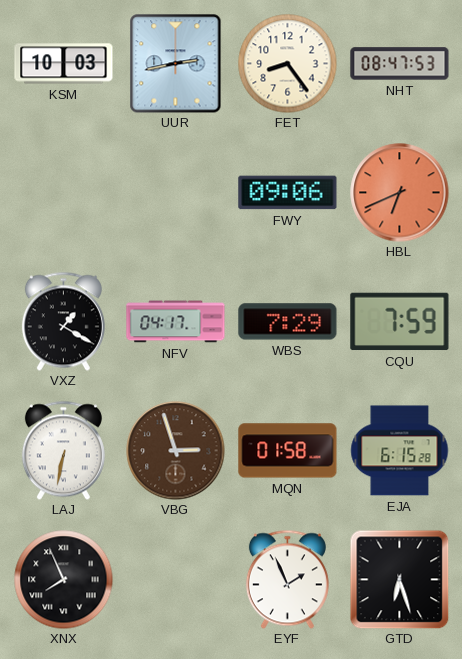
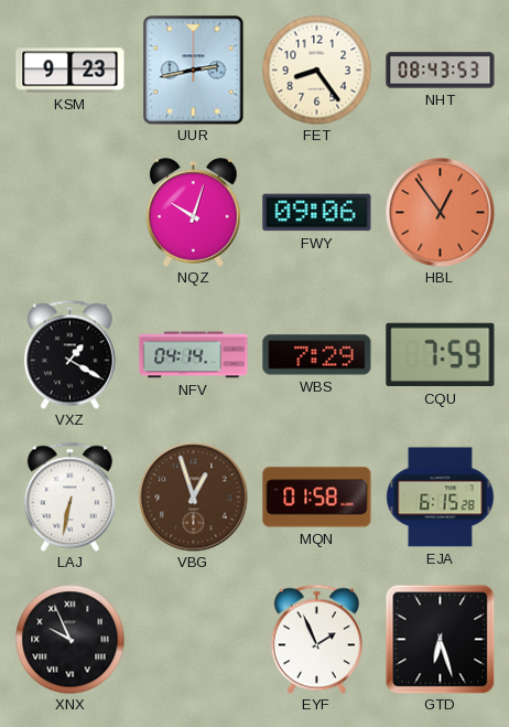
KSM: 10:03 -> 9:23 (71, 71)
NHT: 08:47 -> 08:43 (441, 71)
NQZ: none -> 10:03 (194, 213)
HBL: 6:41 -> 12:54 (441, 213)
NFV: 04:17 -> 04:14 (194, 355)
VBG: 2:57 -> 12:57 (194, 498)
XNX: 7:56 -> 9:56 (71, 640)
